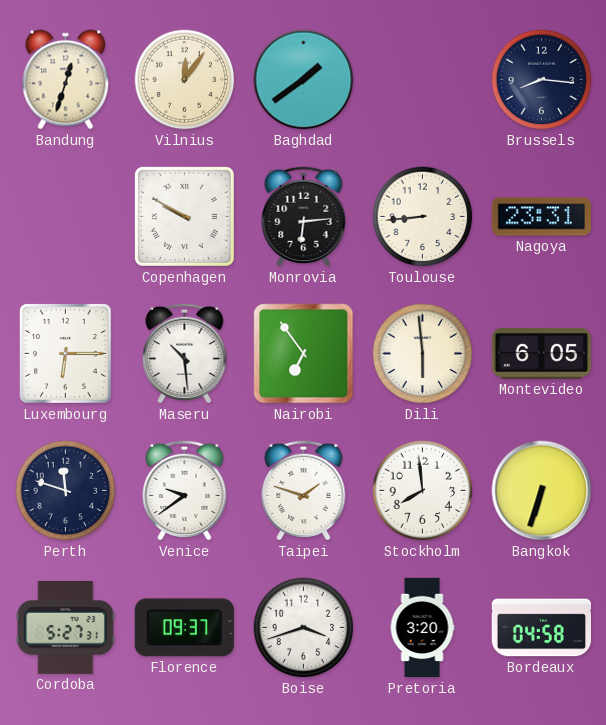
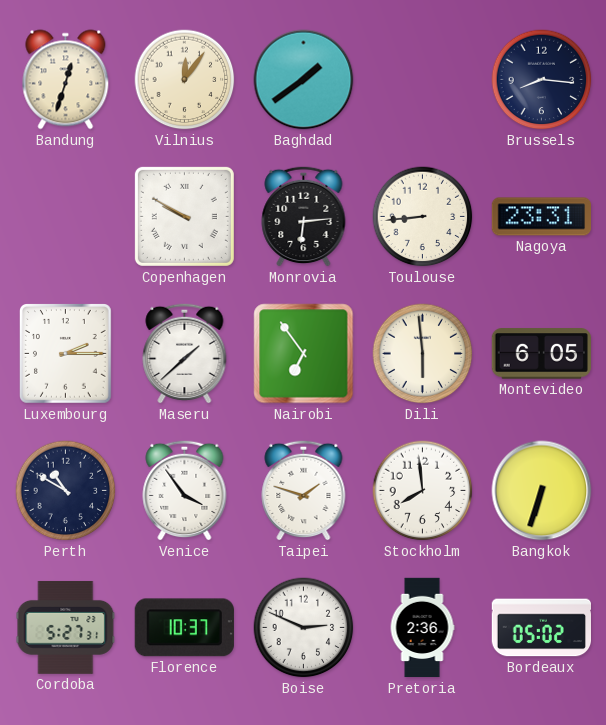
Luxembourg: 6:15 -> 2:15 (66, 354)
Maseru: 10:29 -> 1:38 (185, 353)
Perth: 11:48 -> 10:50 (66, 491)
Venice: 9:39 -> 3:54 (185, 490)
Florence: 09:37 -> 10:37 (184, 628)
Boise: 3:42 -> 2:49 (304, 628)
Pretoria: 3:20 -> 2:36 (422, 628)
Bordeaux: 04:58 -> 05:02 (542, 628)
